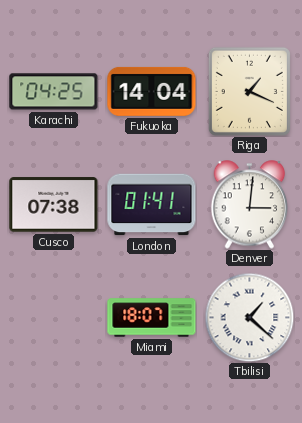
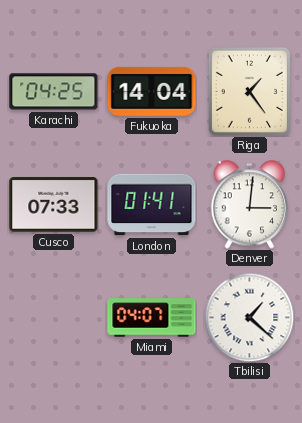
Riga: 1:19 -> 1:24 (249, 91)
Cusco: 07:38 -> 07:33 (54, 205)
Miami: 18:07 -> 04:07 (152, 318)
